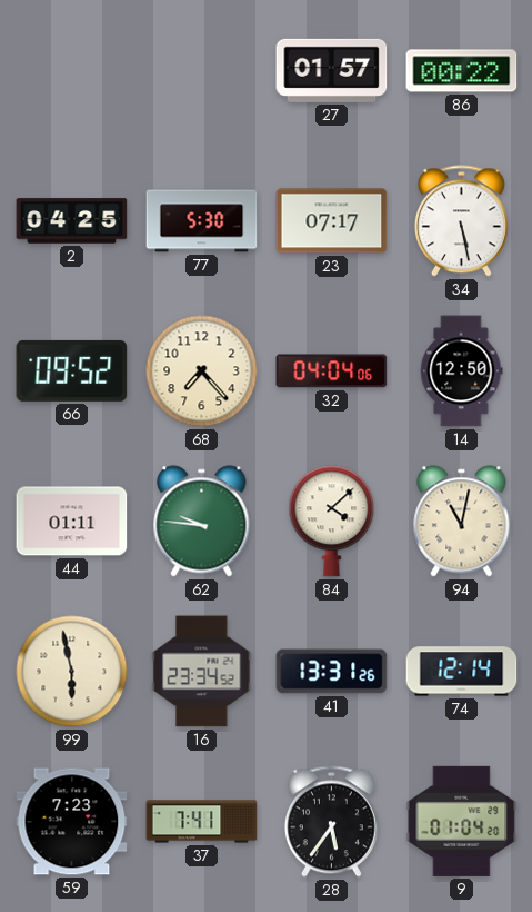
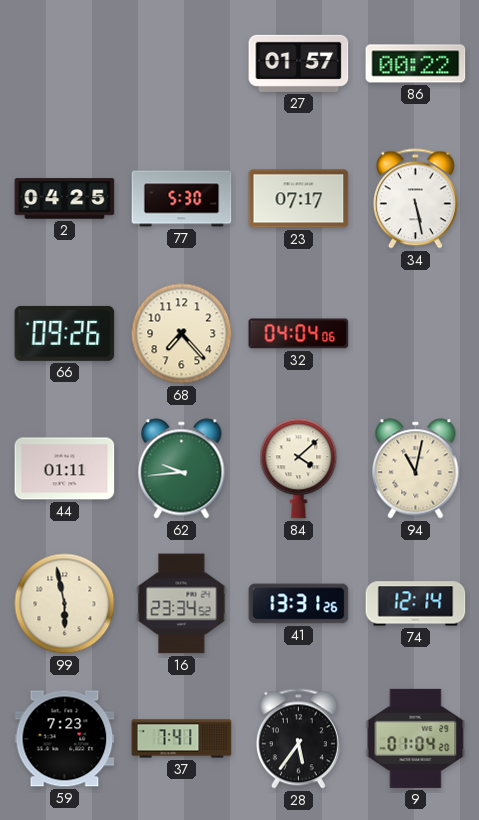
66: 09:52 -> 09:26 (65, 333)
14: 12:50 -> none (461, 371)
62: 9:46 -> 9:44 (182, 469)
